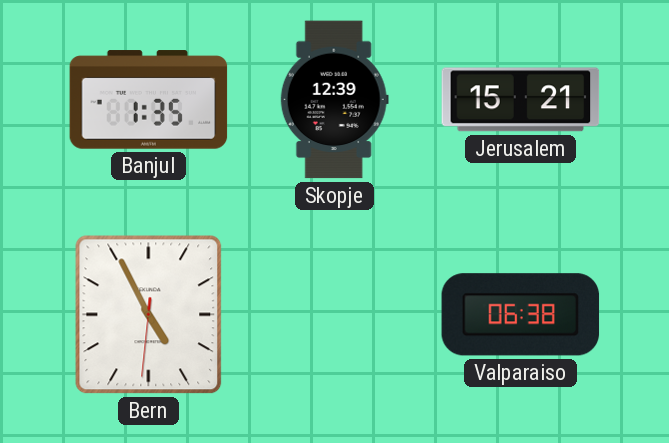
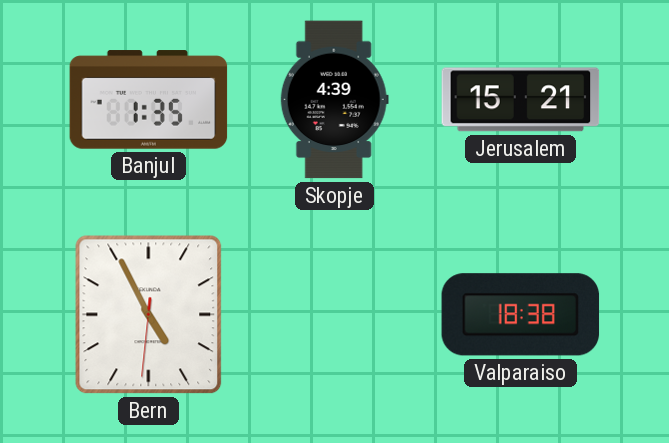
Skopje: 12:39 -> 4:39 (334, 100)
Valparaiso: 06:38 -> 18:38 (521, 315)
